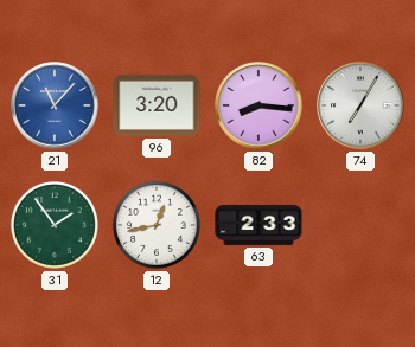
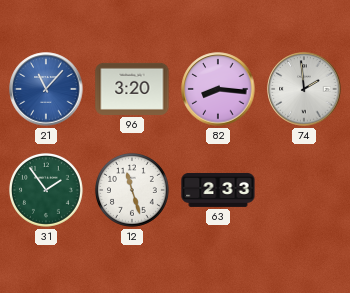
74: 7:05 -> 1:59 (304, 89)
12: 12:43 -> 11:27 (132, 190)
